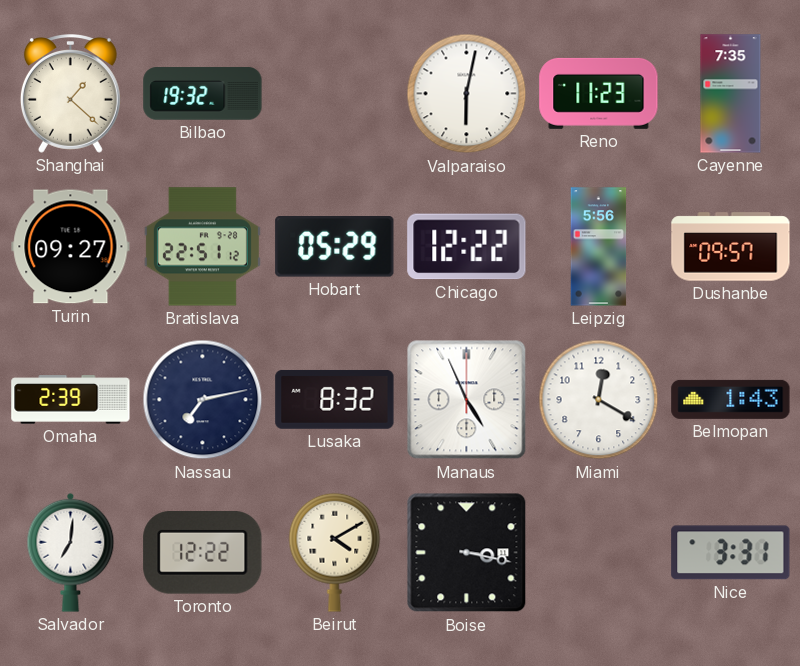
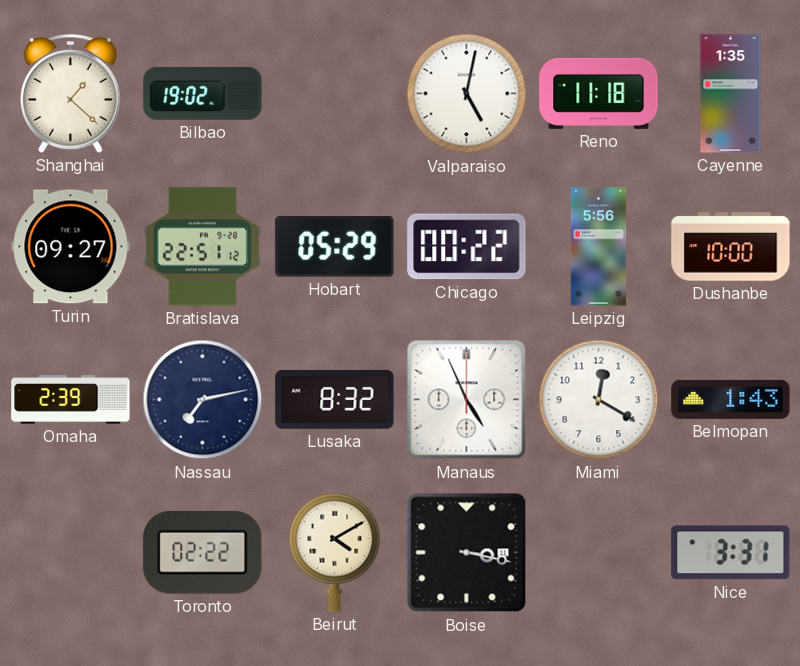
Bilbao: 19:32 -> 19:02 (203, 94)
Valparaiso: 6:02 -> 5:02 (467, 94)
Reno: 11:23 -> 11:18 (599, 93)
Cayenne: 7:35 -> 1:35 (731, 94)
Chicago: 12:22 -> 00:22 (467, 247)
Dushanbe: 09:57 -> 10:00 (731, 247)
Salvador: 7:01 -> none (71, 552)
Toronto: 12:22 -> 02:22 (203, 553)
